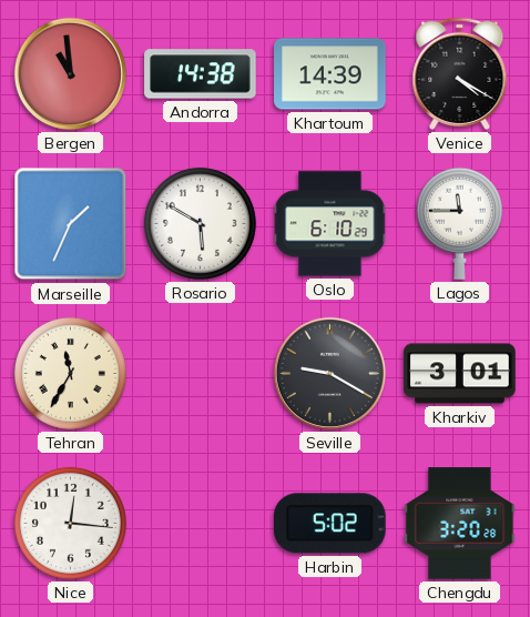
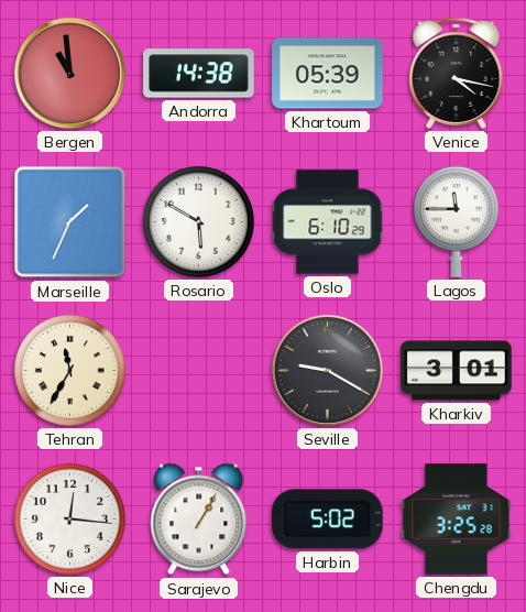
Khartoum: 14:39 -> 05:39 (328, 74)
Venice: 4:20 -> 4:17 (457, 73)
Sarajevo: none -> 1:05 (199, 520)
Chengdu: 3:20 -> 3:25 (457, 520)
